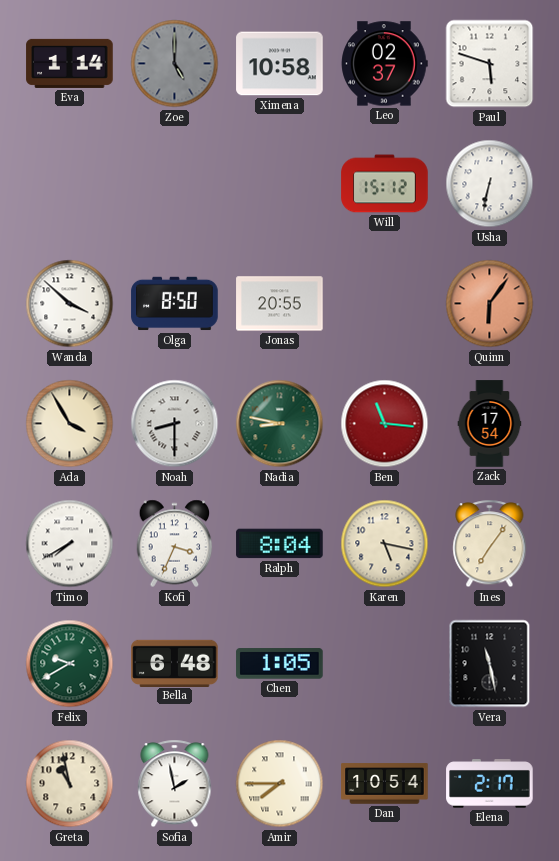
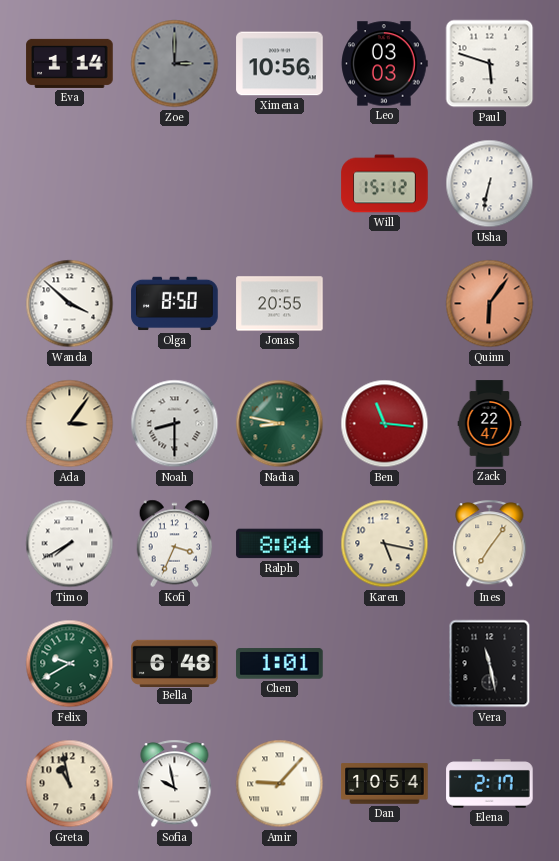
Zoe: 5:00 -> 3:00 (175, 64)
Ximena: 10:58 -> 10:56 (280, 64)
Leo: 02:37 -> 03:03 (385, 64)
Ada: 3:55 -> 3:06 (70, 424)
Zack: 17:54 -> 22:47 (490, 424)
Chen: 1:05 -> 1:01 (280, 664)
Sofia: 1:58 -> 9:58 (175, 784)
Amir: 7:45 -> 9:07 (280, 784)
